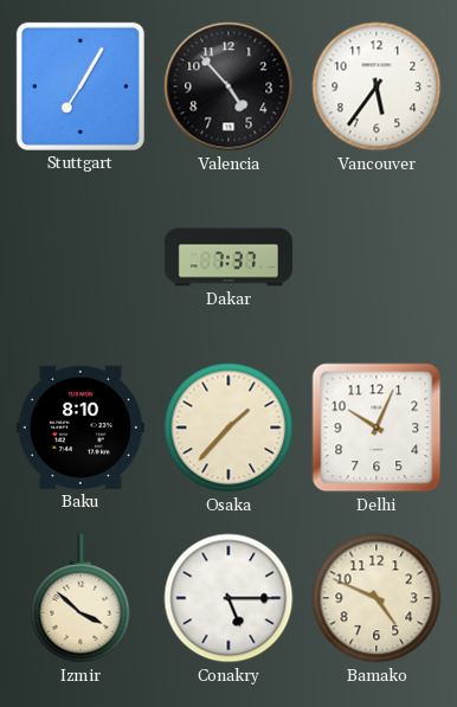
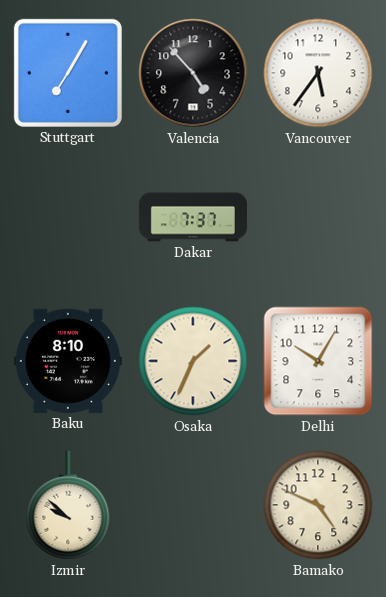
Osaka: 1:37 -> 1:34 (193, 361)
Delhi: 10:04 -> 10:05 (318, 361)
Izmir: 3:52 -> 9:52 (68, 505)
Conakry: 5:15 -> none (228, 598)
